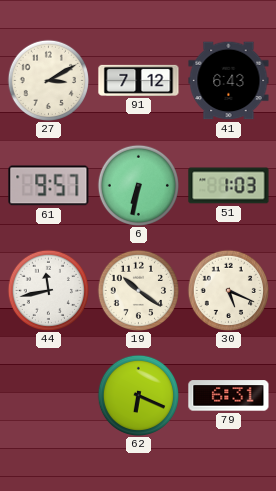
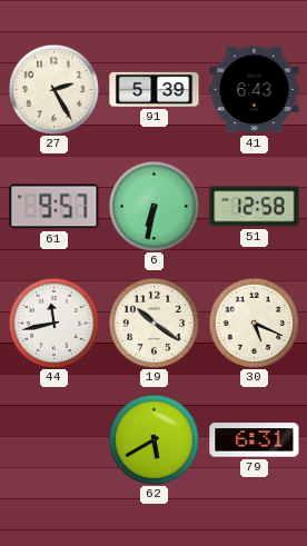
27: 3:10 -> 2:25 (53, 89)
91: 7:12 -> 5:39 (155, 89)
51: 1:03 -> 12:58 (255, 207)
62: 6:19 -> 5:40 (153, 439)
